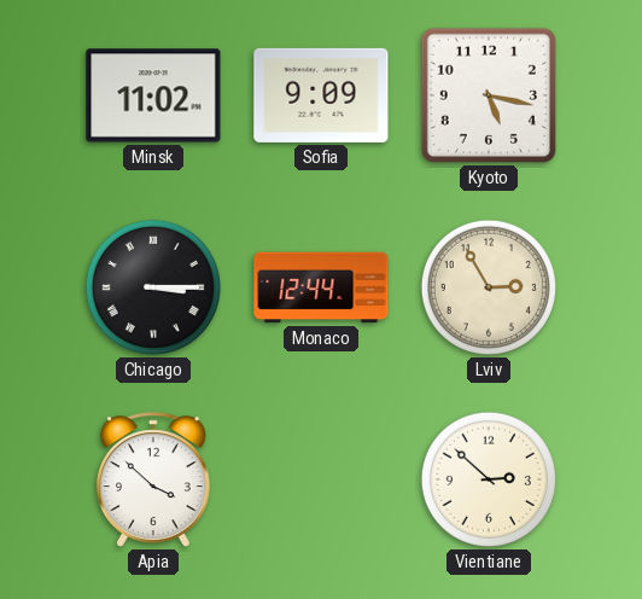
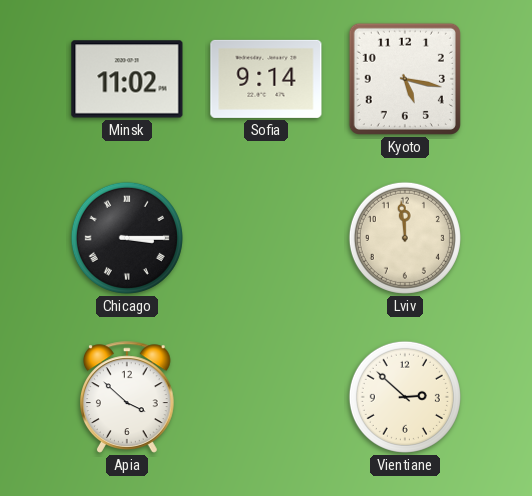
Sofia: 9:09 -> 9:14 (266, 79)
Monaco: 12:44 -> none (321, 287)
Lviv: 2:55 -> 11:59 (405, 238)
